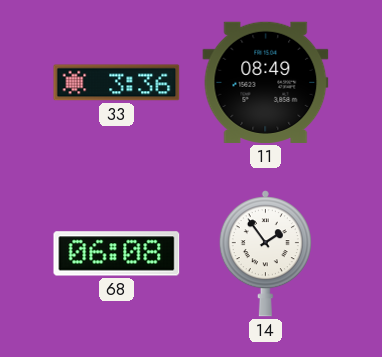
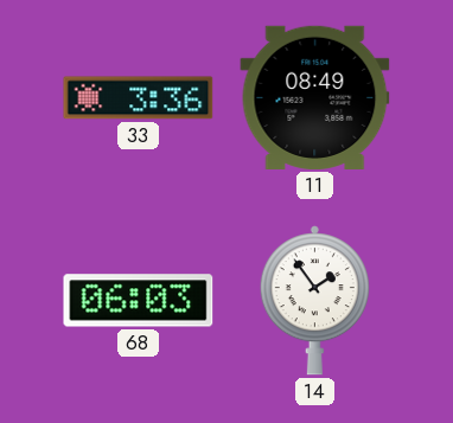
68: 06:08 -> 06:03 (139, 301)
